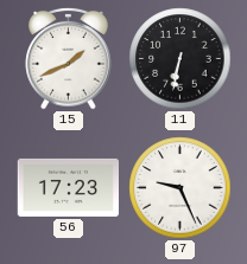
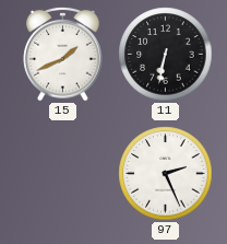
56: 17:23 -> none (68, 187)
97: 9:26 -> 2:26 (166, 174)
